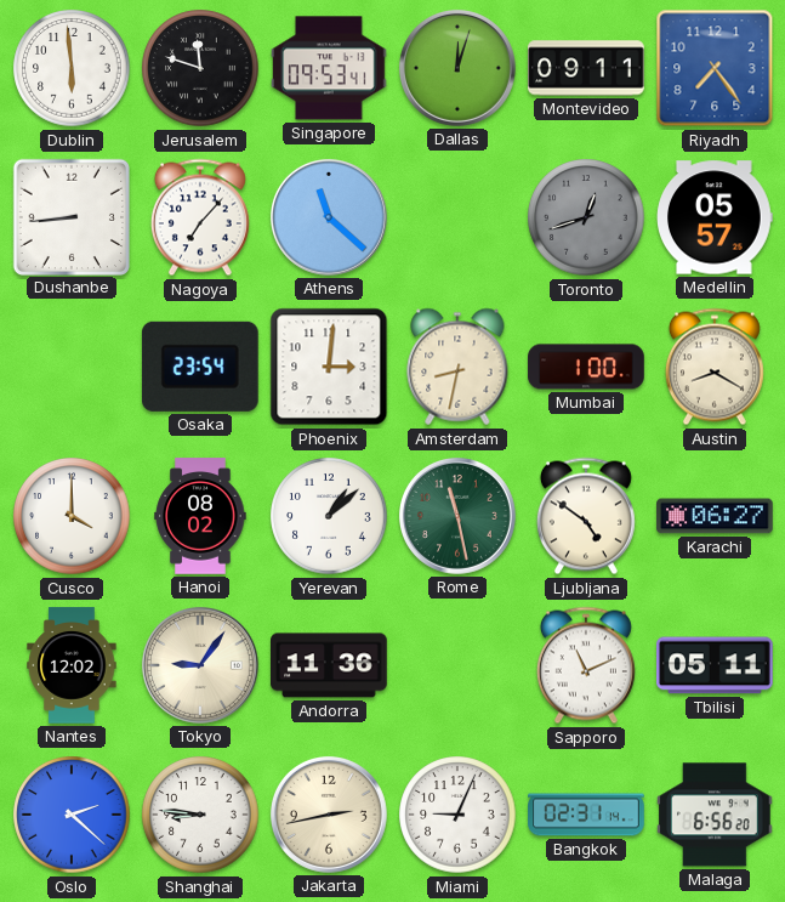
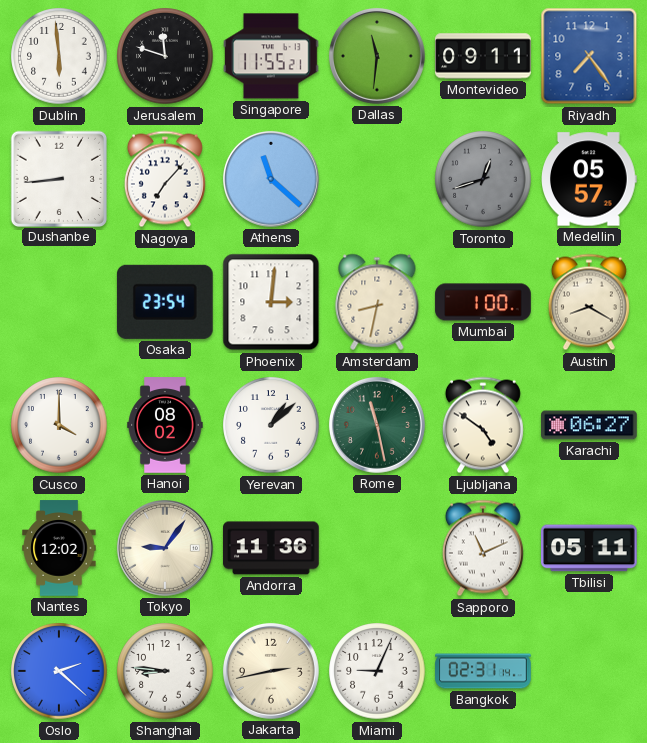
Singapore: 09:53 -> 11:55 (271, 56)
Dallas: 12:03 -> 11:31 (377, 56)
Malaga: 6:56 -> none (716, 815)
